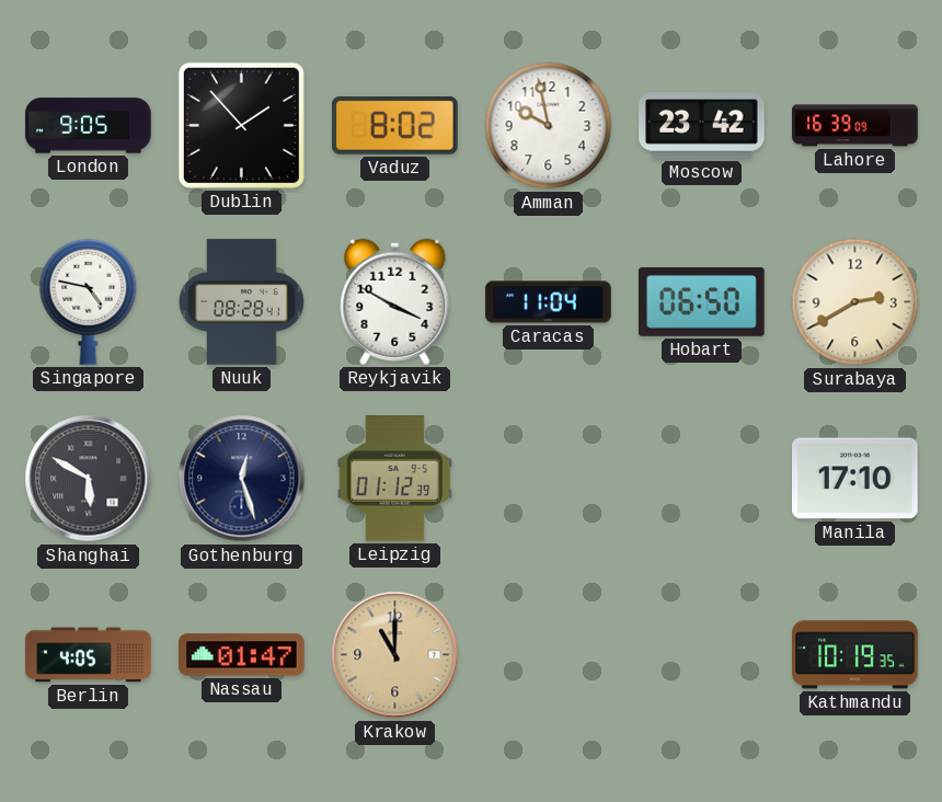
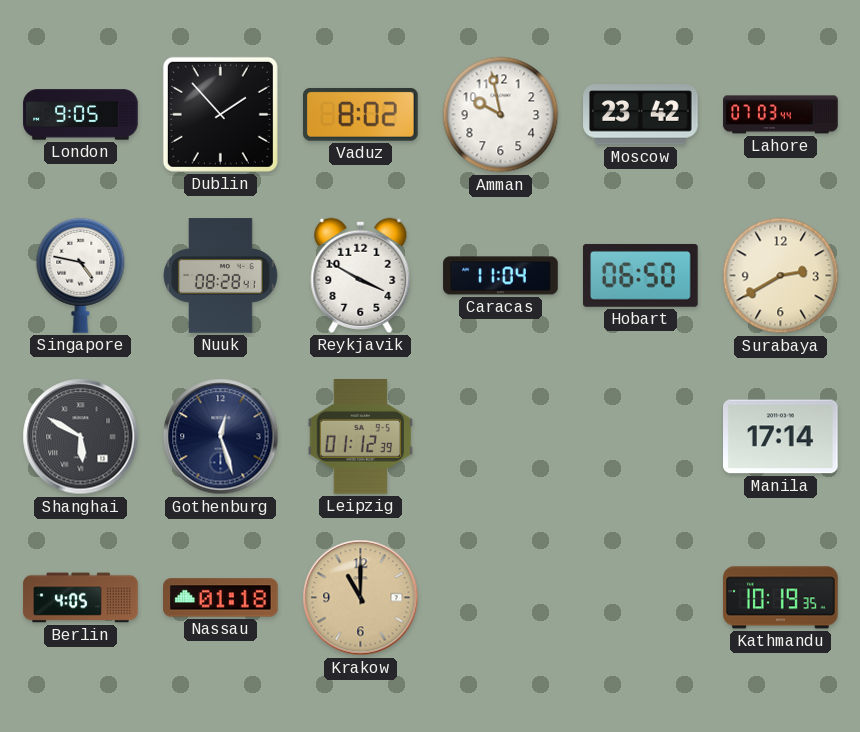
Lahore: 16:39 -> 07:03 (781, 115)
Manila: 17:10 -> 17:14 (781, 437)
Nassau: 01:47 -> 01:18 (221, 598)
